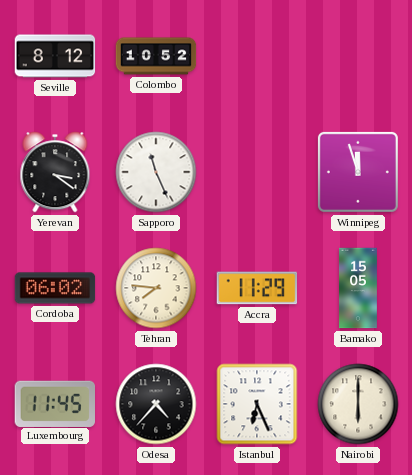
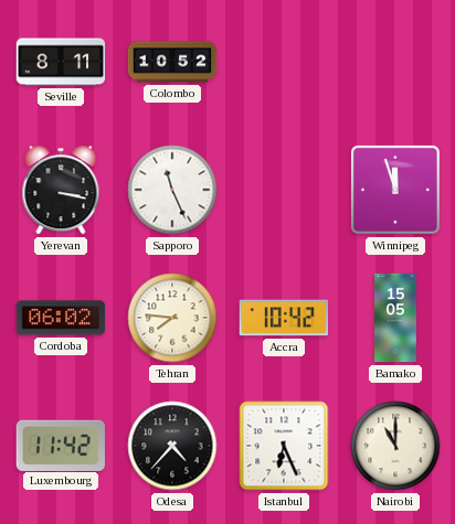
Seville: 8:12 -> 8:11 (61, 62)
Yerevan: 3:21 -> 3:17 (61, 190)
Accra: 11:29 -> 10:42 (284, 318)
Luxembourg: 11:45 -> 11:42 (60, 445)
Nairobi: 6:00 -> 11:00 (395, 446)
